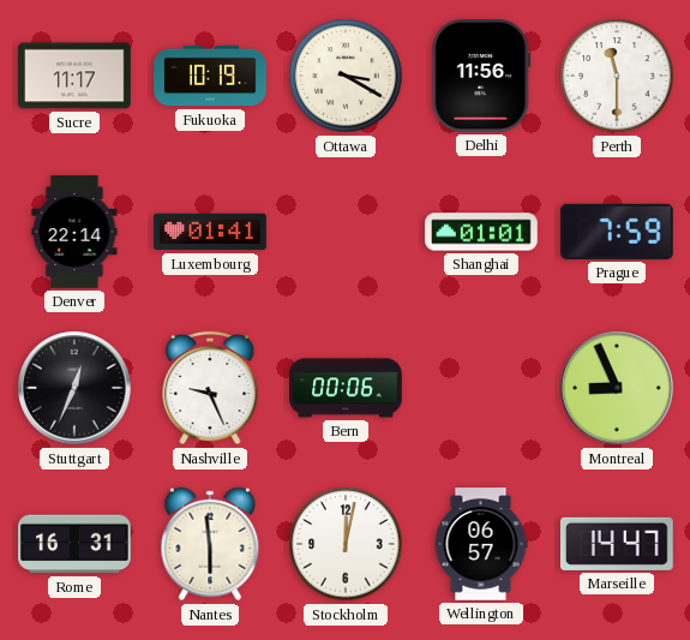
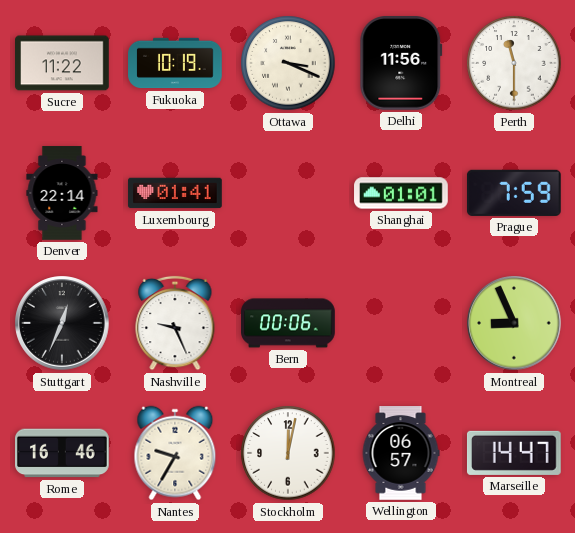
Sucre: 11:17 -> 11:22 (63, 63)
Ottawa: 3:20 -> 3:19 (288, 63)
Rome: 16:31 -> 16:46 (62, 453)
Nantes: 5:59 -> 9:35 (175, 453)
